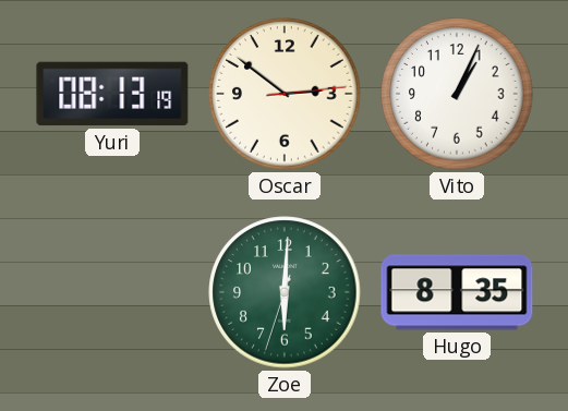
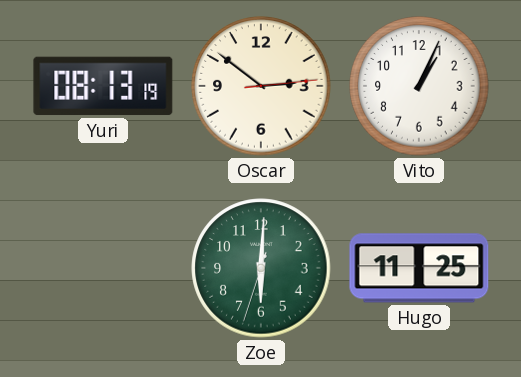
Hugo: 8:35 -> 11:25 (419, 268)
